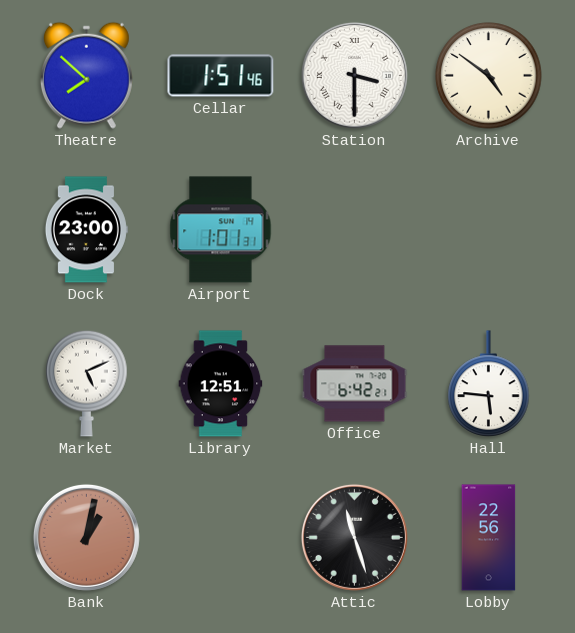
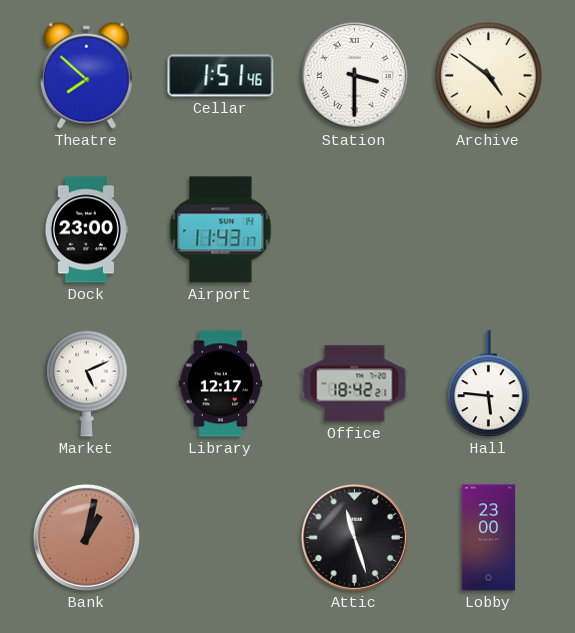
Airport: 1:01 -> 11:43 (221, 230)
Library: 12:51 -> 12:17 (221, 384)
Office: 6:42 -> 18:42 (355, 384)
Lobby: 22:56 -> 23:00 (489, 538)
